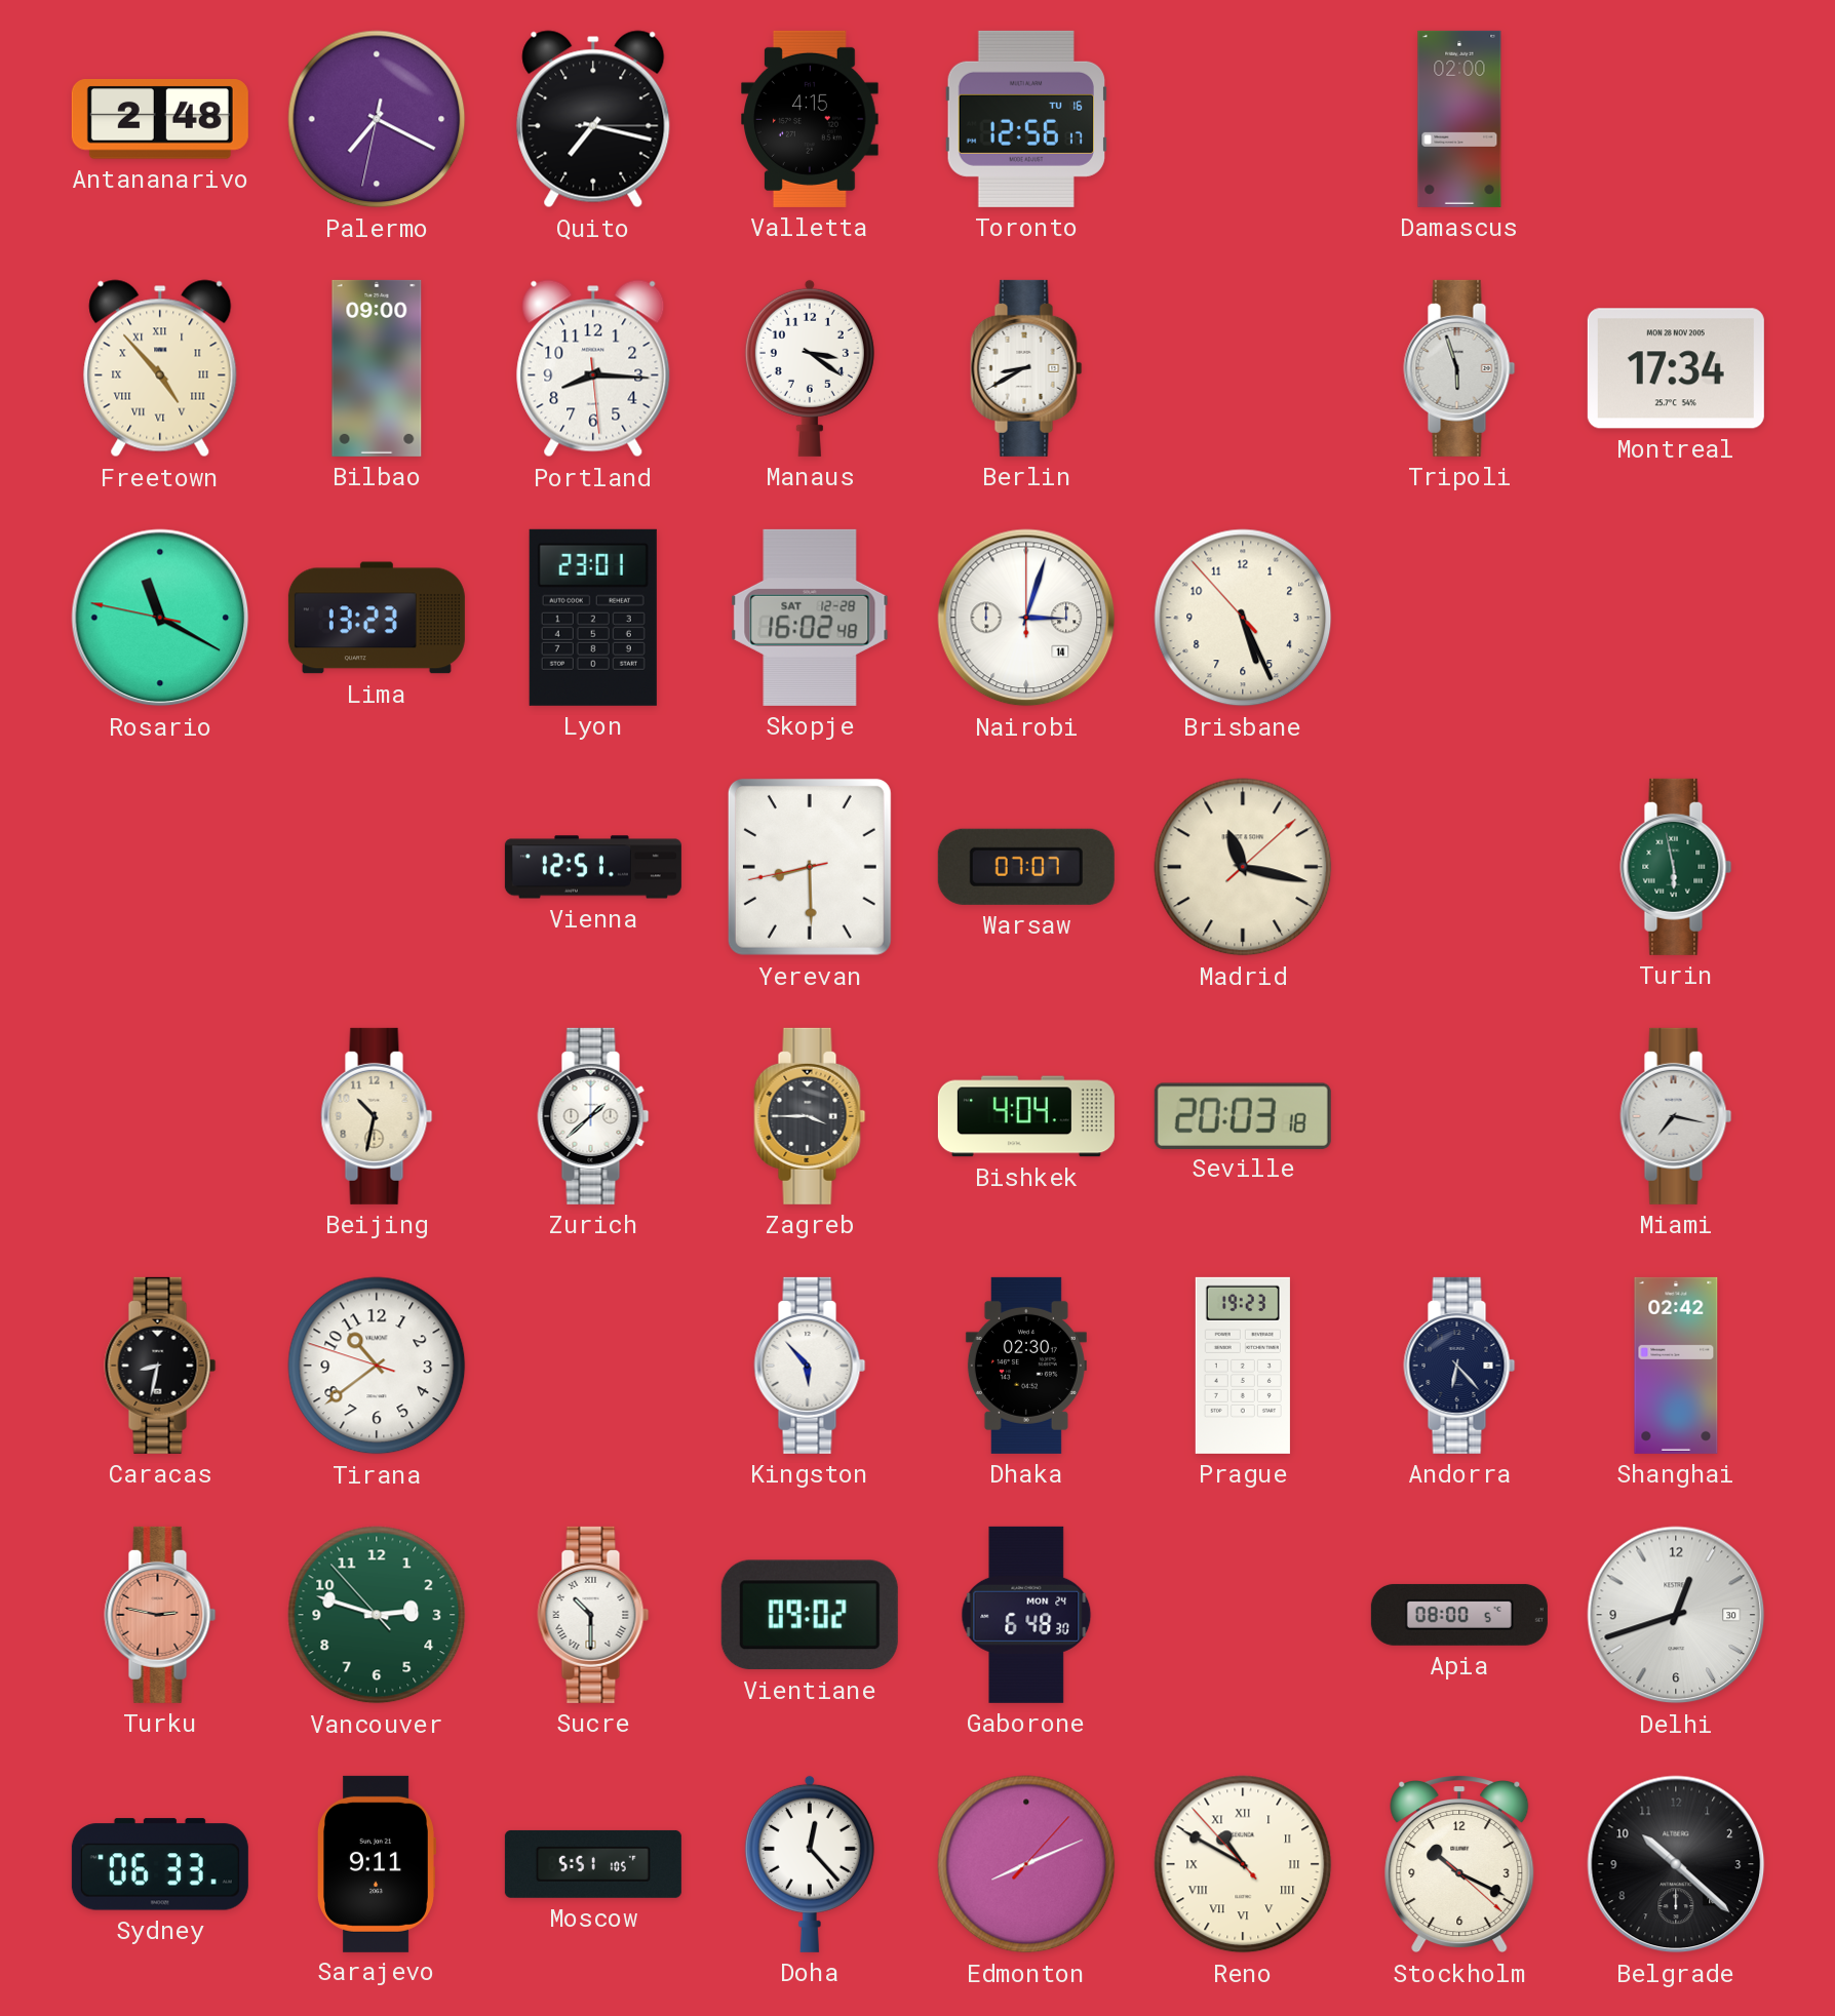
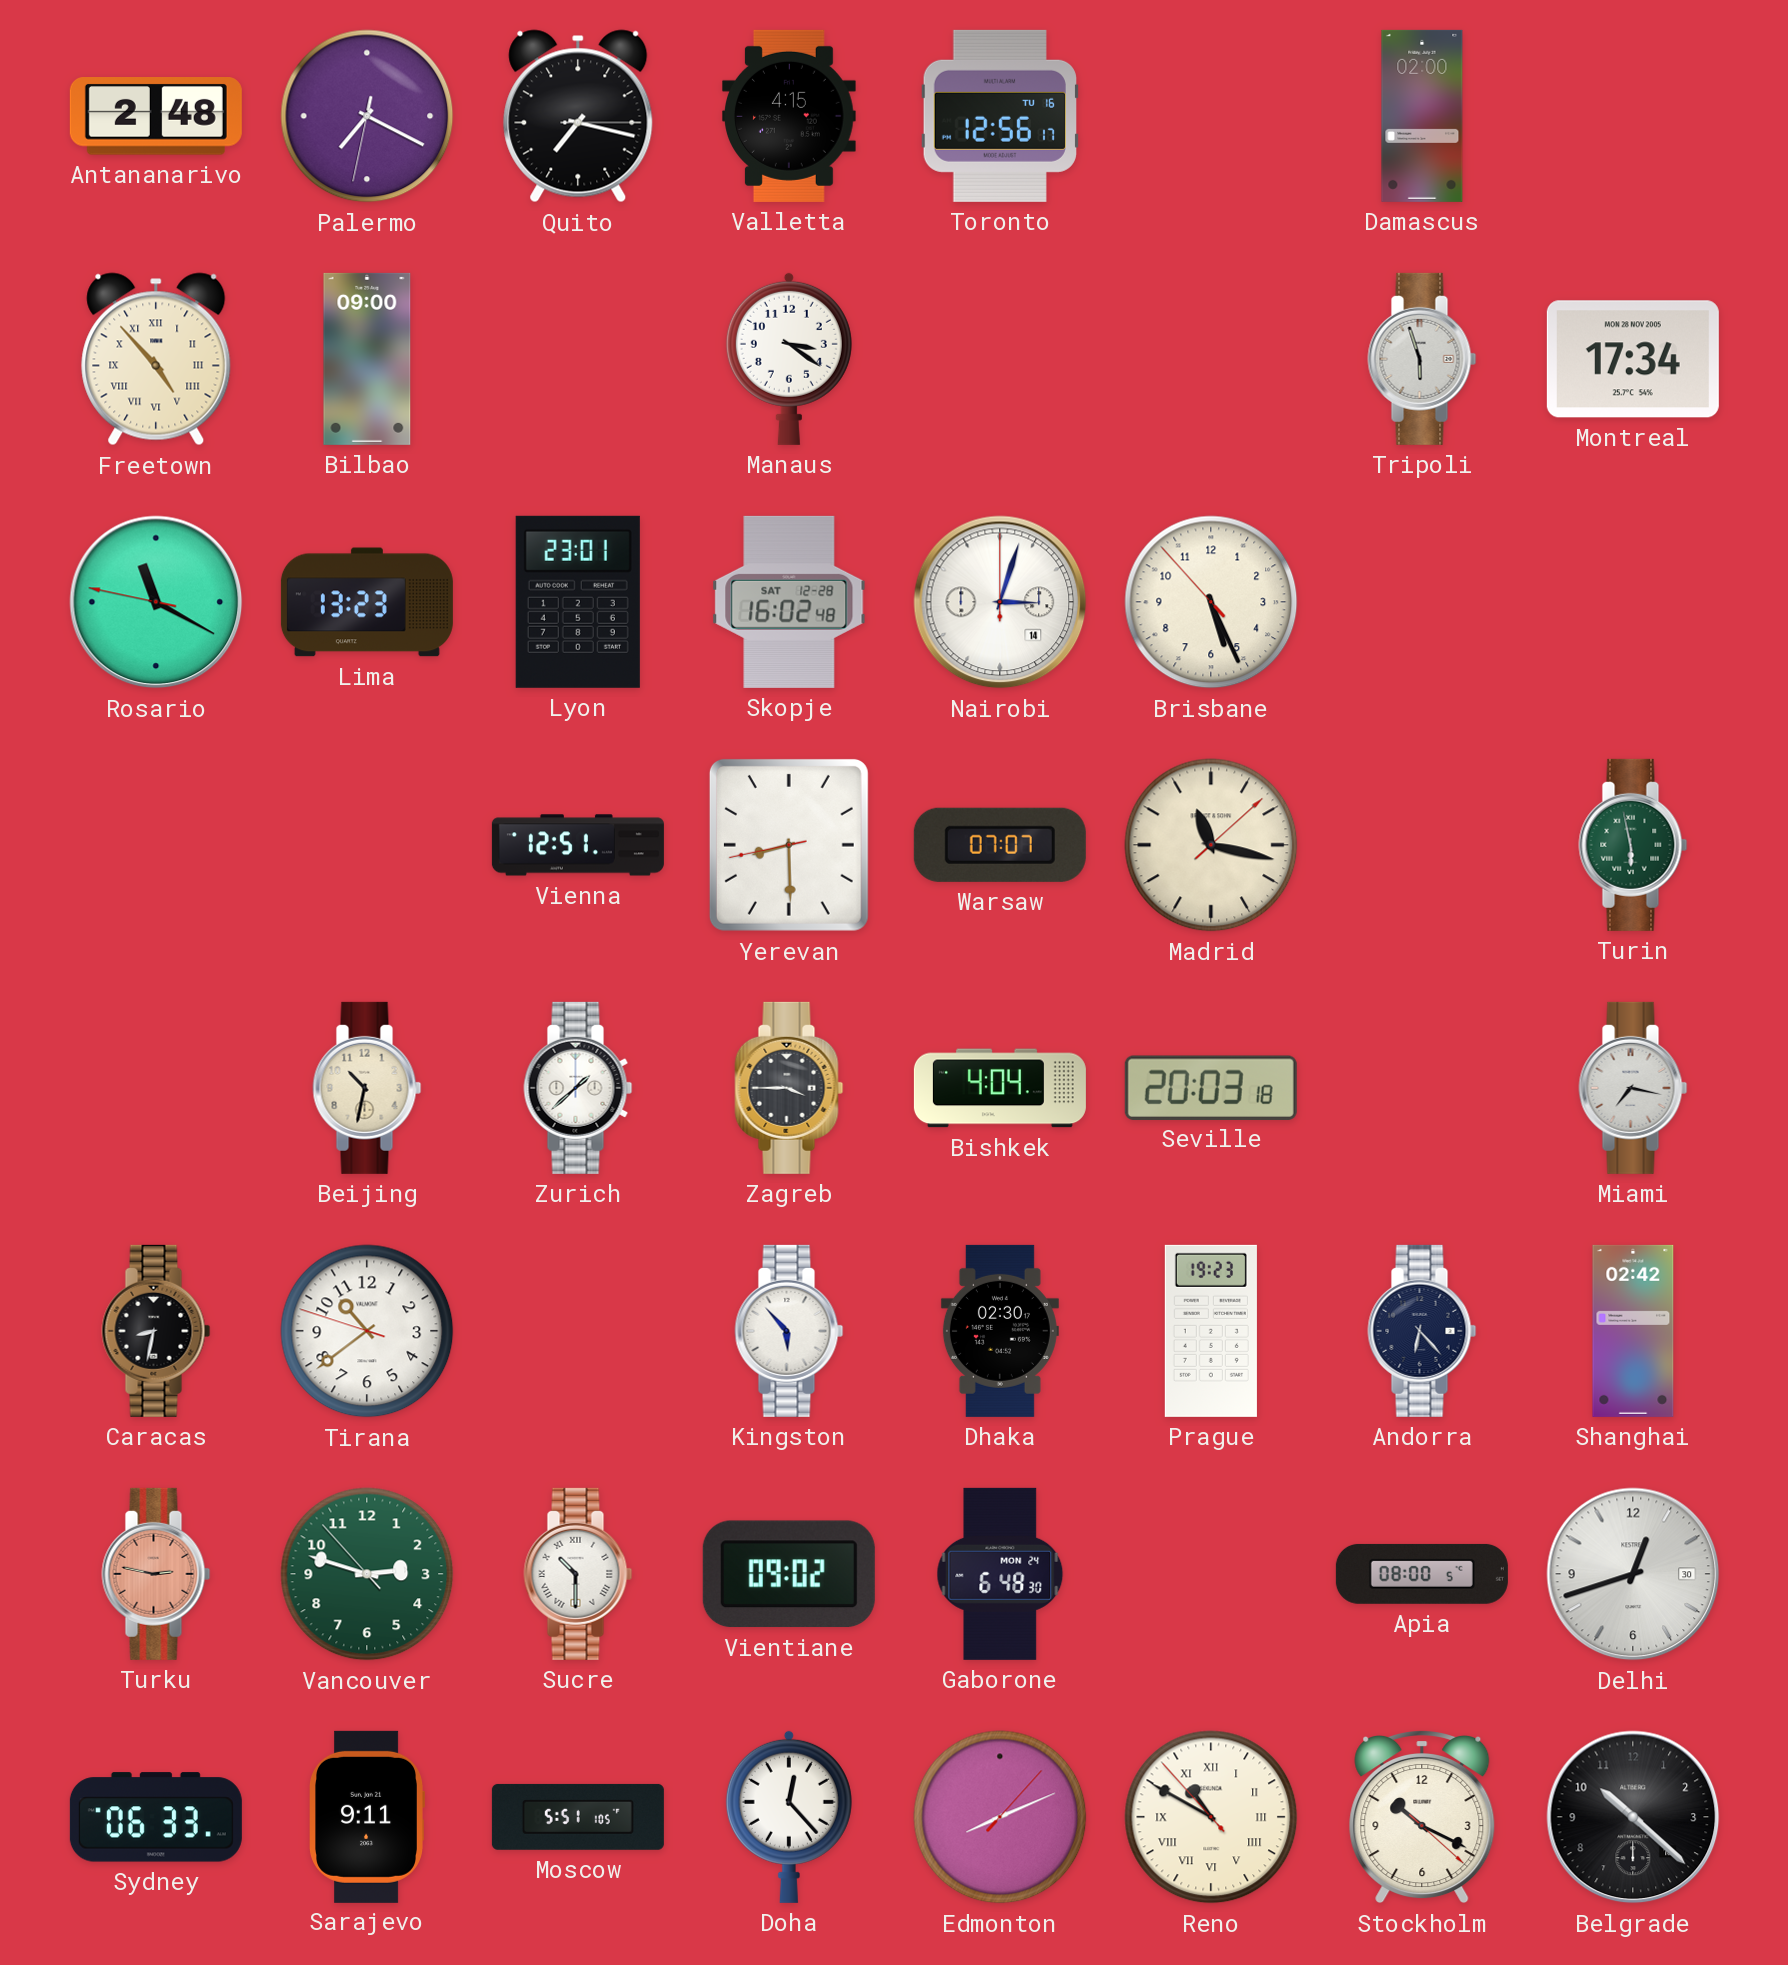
Portland: 8:15 -> none (593, 368)
Berlin: 8:40 -> none (1026, 368)
